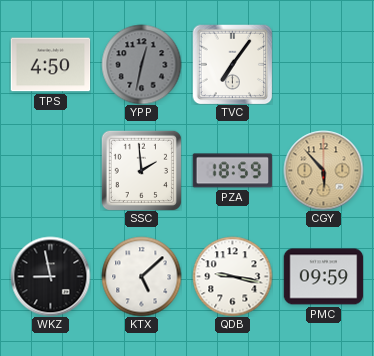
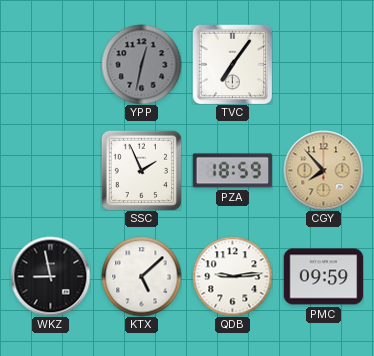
TPS: 4:50 -> none (50, 65)
SSC: 1:59 -> 1:56 (141, 170)
CGY: 5:53 -> 7:53 (323, 170)
QDB: 9:17 -> 9:14 (232, 276)
